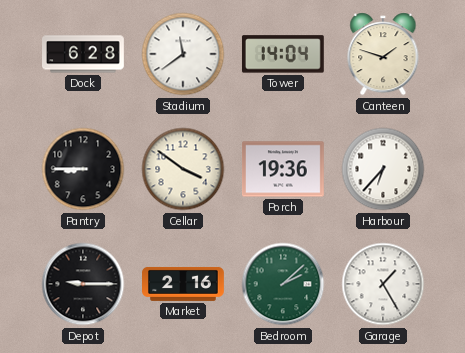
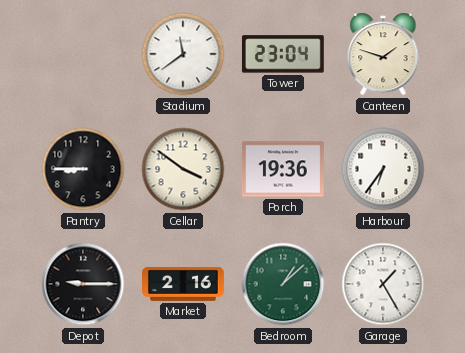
Dock: 6:28 -> none (84, 54)
Tower: 14:04 -> 23:04 (283, 54)
Harbour: 6:37 -> 6:36 (383, 169)
Bedroom: 2:08 -> 1:08 (283, 284)
